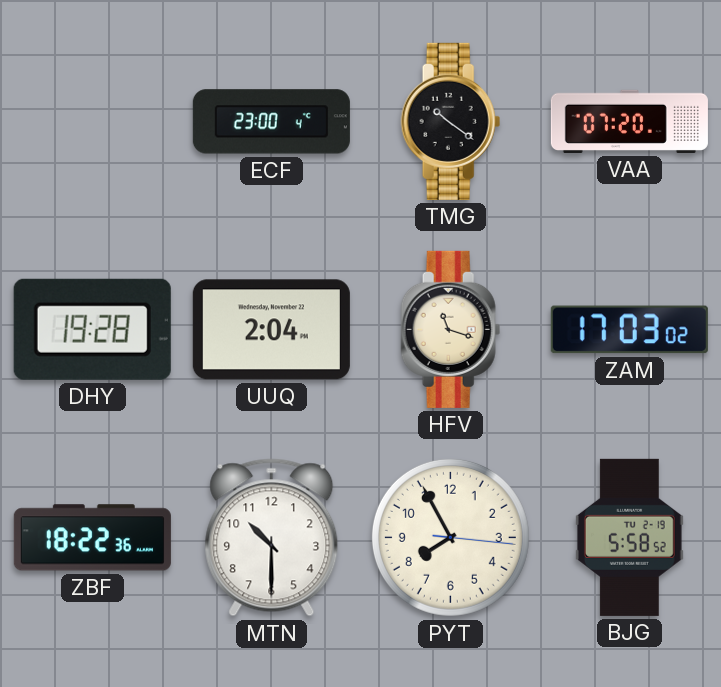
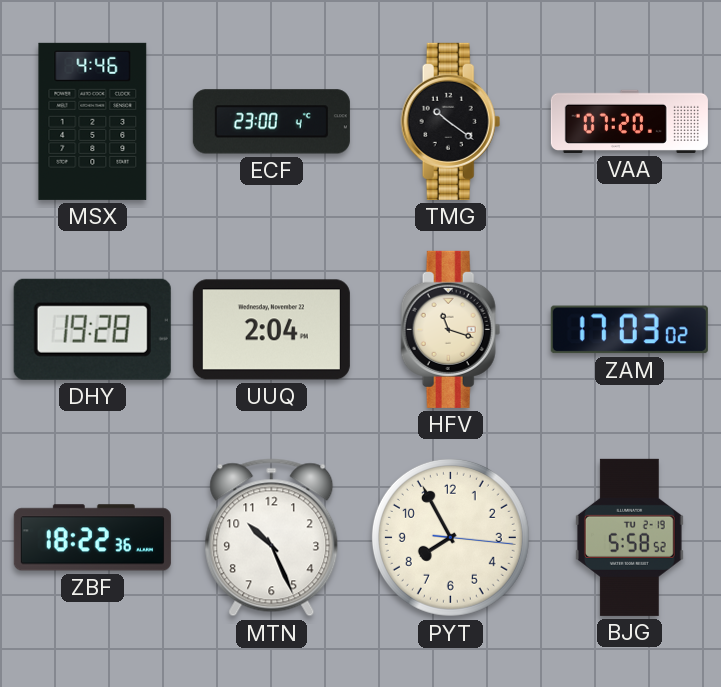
MSX: none -> 4:46 (93, 121)
MTN: 10:30 -> 10:26 (272, 538)
